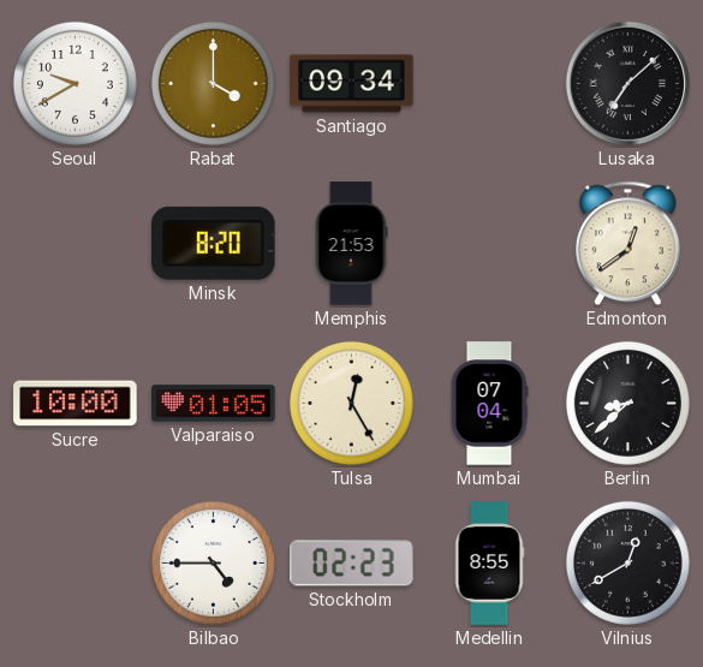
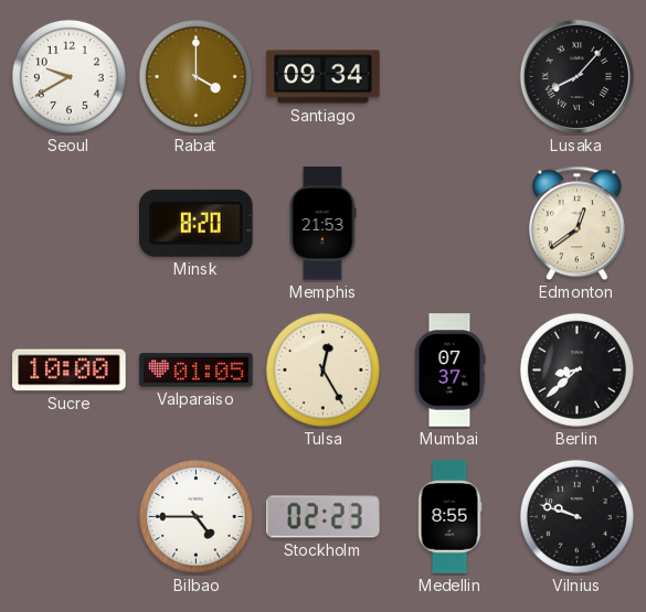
Lusaka: 7:08 -> 8:07 (578, 77)
Mumbai: 07:04 -> 07:37 (449, 371)
Vilnius: 12:40 -> 9:48 (576, 516)
